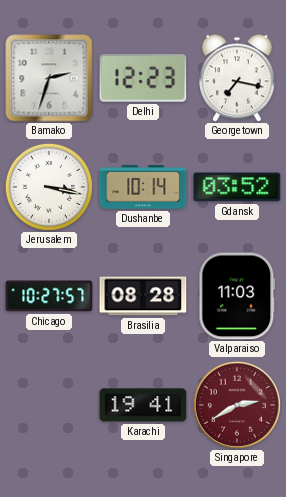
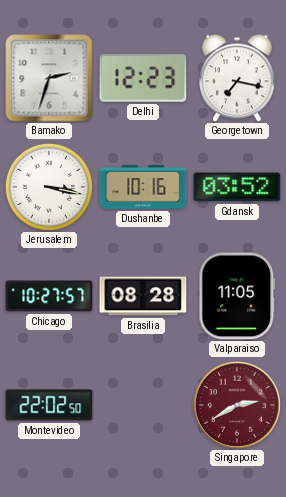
Dushanbe: 10:14 -> 10:16 (143, 187)
Valparaiso: 11:03 -> 11:05 (237, 296)
Montevideo: none -> 22:02 (49, 405)
Karachi: 19:41 -> none (143, 405)
